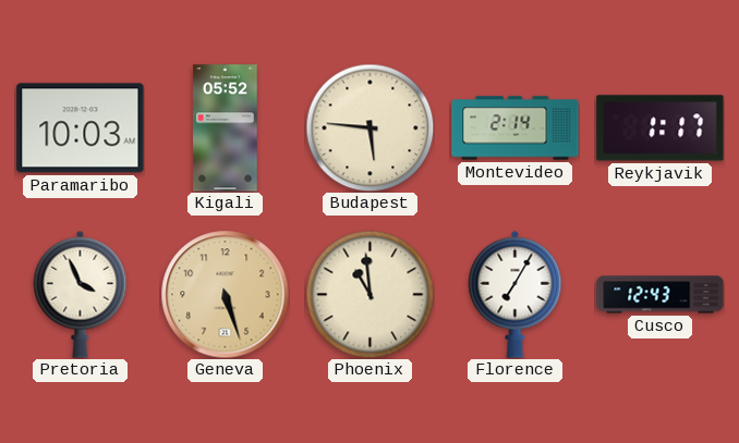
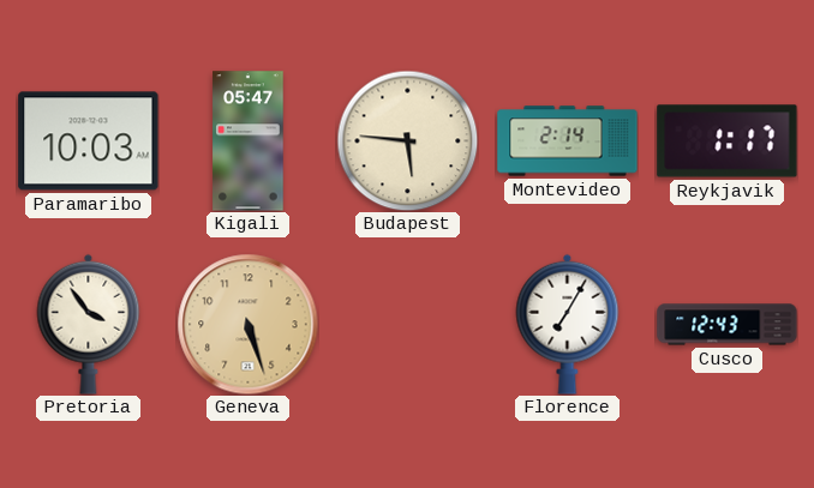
Kigali: 05:52 -> 05:47 (249, 141)
Pretoria: 3:56 -> 3:54 (89, 324)
Phoenix: 10:59 -> none (370, 294)
